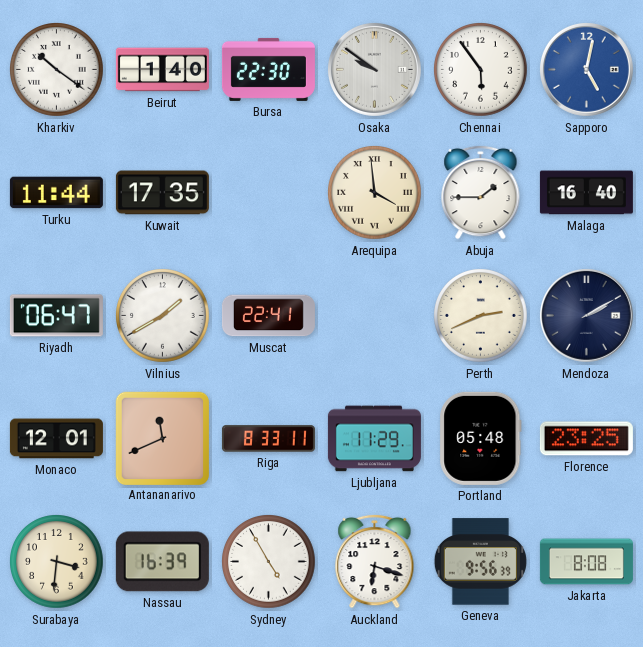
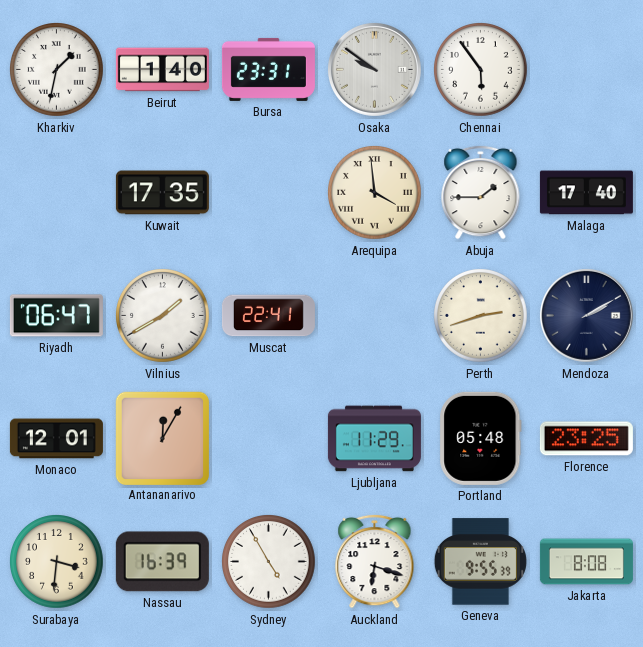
Kharkiv: 10:21 -> 1:32 (57, 70)
Bursa: 22:30 -> 23:31 (268, 69)
Sapporo: 5:02 -> none (586, 69)
Turku: 11:44 -> none (56, 193)
Malaga: 16:40 -> 17:40 (586, 193)
Perth: 2:41 -> 2:42 (481, 316)
Antananarivo: 11:41 -> 12:05 (162, 438)
Riga: 8:33 -> none (268, 439)
Geneva: 9:56 -> 9:55 (480, 562)
